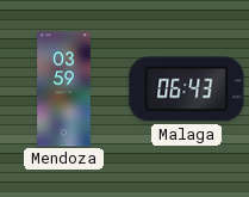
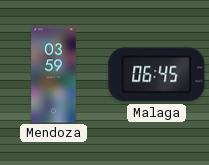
Malaga: 06:43 -> 06:45 (157, 75)
